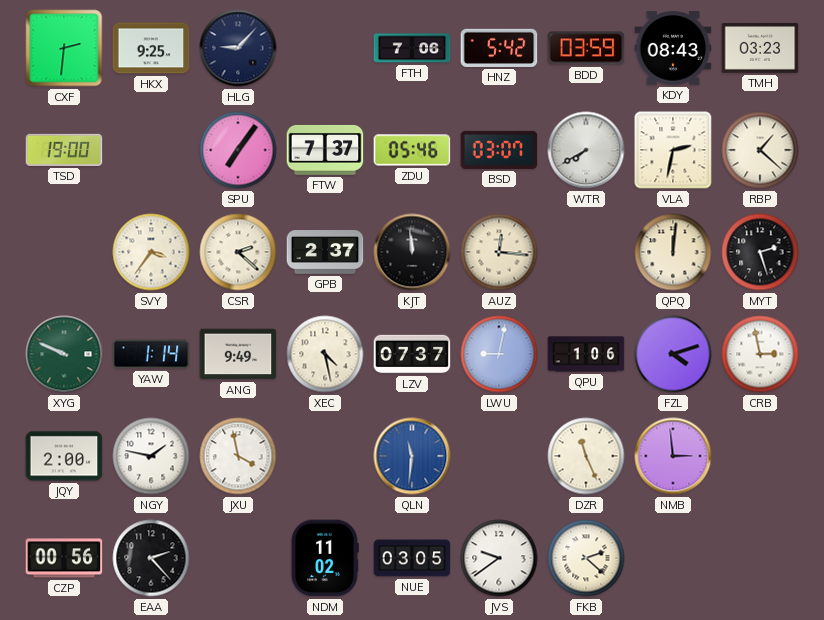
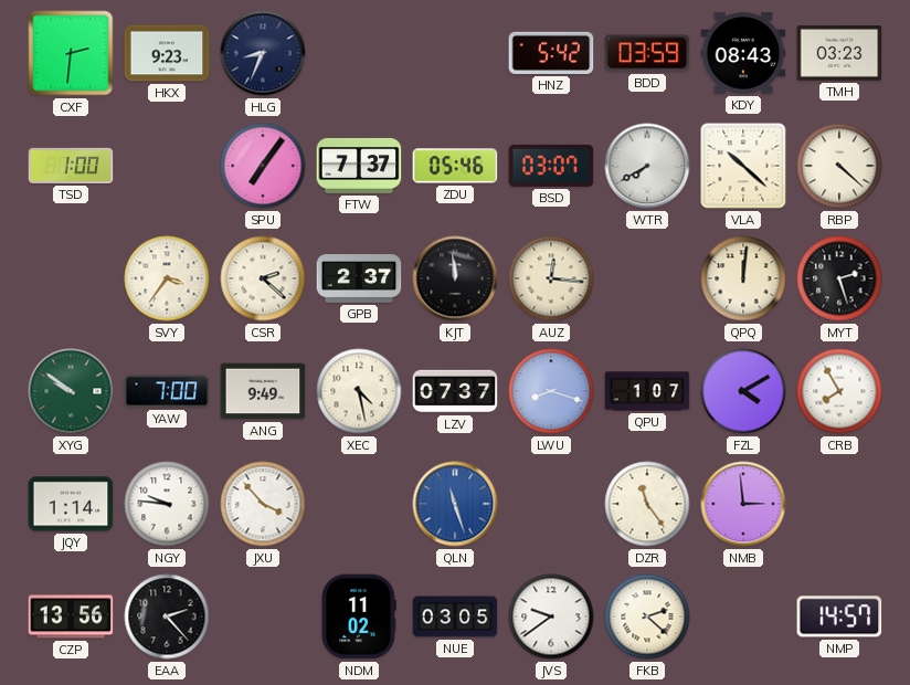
HKX: 9:25 -> 9:23 (167, 53)
HLG: 9:07 -> 8:34 (263, 53)
FTH: 7:06 -> none (412, 48)
TSD: 19:00 -> 1:00 (71, 166)
VLA: 2:32 -> 10:22 (743, 166)
RBP: 1:22 -> 4:22 (839, 166)
XYG: 9:49 -> 9:51 (71, 391)
YAW: 1:14 -> 7:00 (167, 391)
LWU: 9:02 -> 8:18 (551, 391)
QPU: 1:06 -> 1:07 (647, 391)
FZL: 4:12 -> 4:10 (743, 391)
CRB: 2:58 -> 7:55 (839, 391)
JQY: 2:00 -> 1:14 (71, 504)
NGY: 1:47 -> 9:46 (167, 504)
JXU: 3:58 -> 3:53 (263, 504)
QLN: 11:31 -> 11:27 (455, 504)
DZR: 11:26 -> 11:24 (647, 504)
CZP: 00:56 -> 13:56 (71, 616)
NMP: none -> 14:57 (839, 616)
